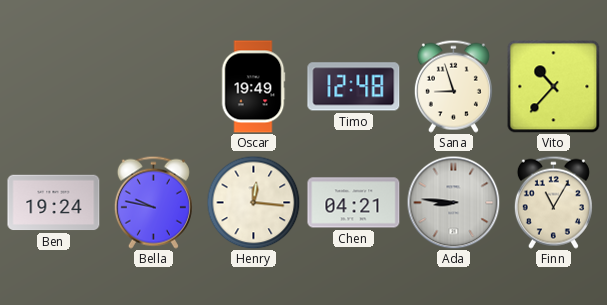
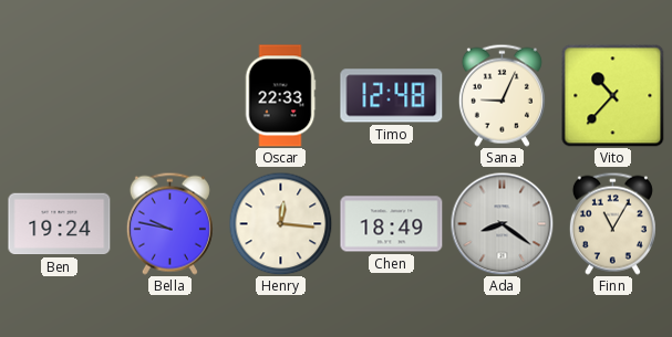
Oscar: 19:49 -> 22:33 (280, 96)
Sana: 8:57 -> 9:04 (502, 95)
Chen: 04:21 -> 18:49 (392, 224)
Ada: 8:46 -> 8:21 (502, 223)
